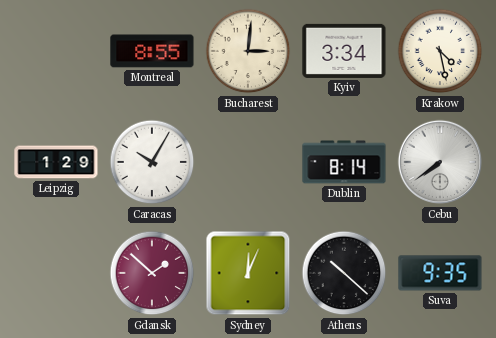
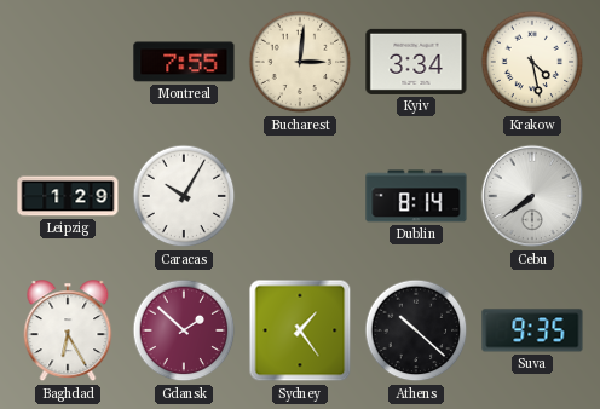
Montreal: 8:55 -> 7:55 (184, 62)
Baghdad: none -> 6:25 (68, 332)
Sydney: 12:04 -> 1:24 (300, 330)
